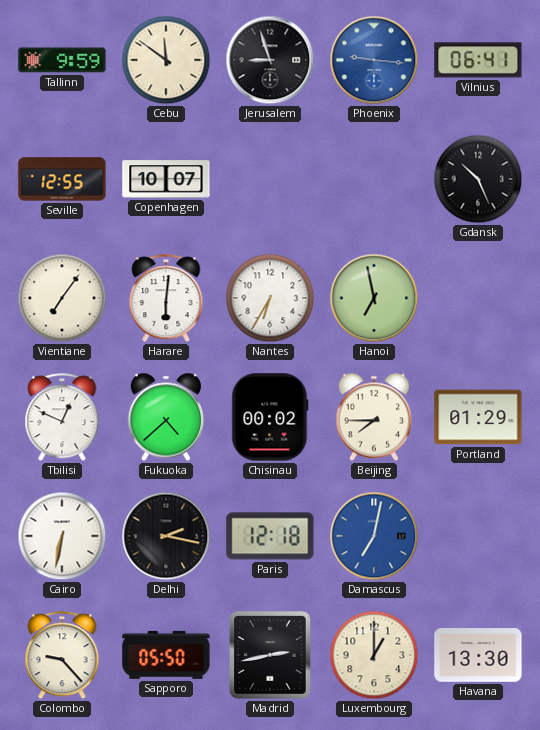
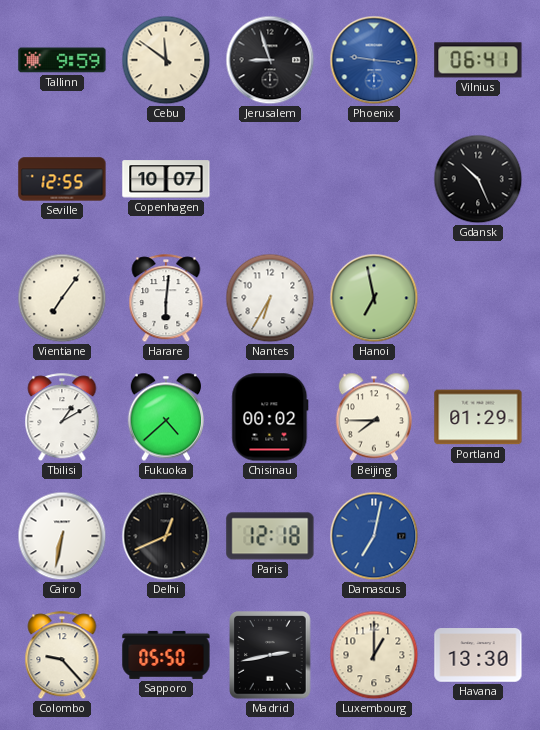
Tbilisi: 12:49 -> 1:10 (62, 418)
Delhi: 2:17 -> 12:41 (166, 536)
